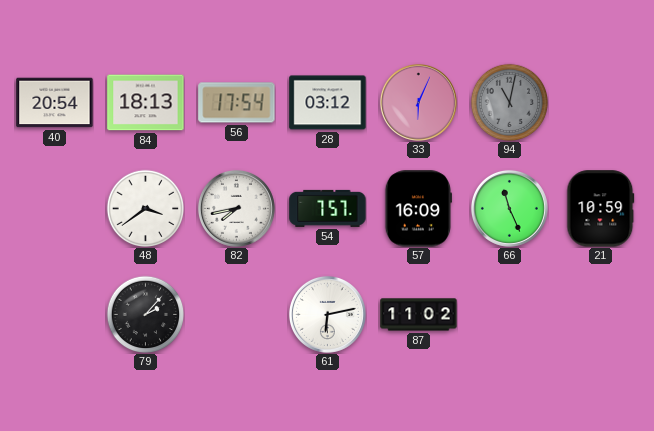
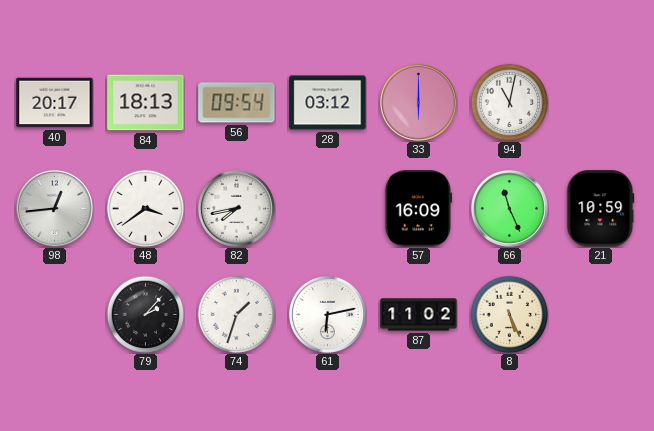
40: 20:54 -> 20:17 (55, 103)
56: 17:54 -> 09:54 (237, 103)
33: 6:04 -> 6:00 (418, 102)
94 dial: grey -> white (509, 102)
98: none -> 12:44 (54, 208)
54: 7:57 -> none (328, 208)
74: none -> 1:33 (236, 314)
8: none -> 5:26 (509, 314)
